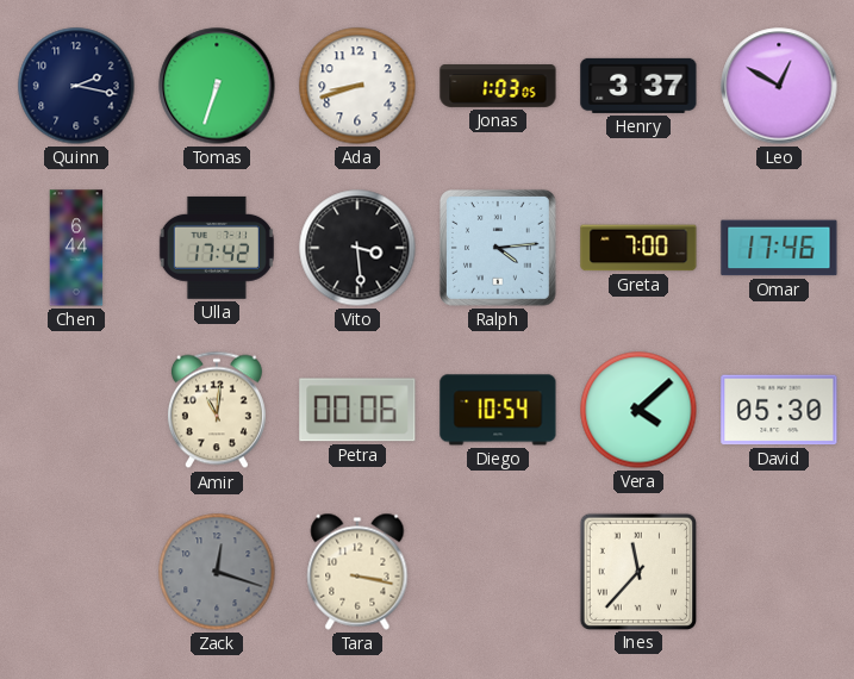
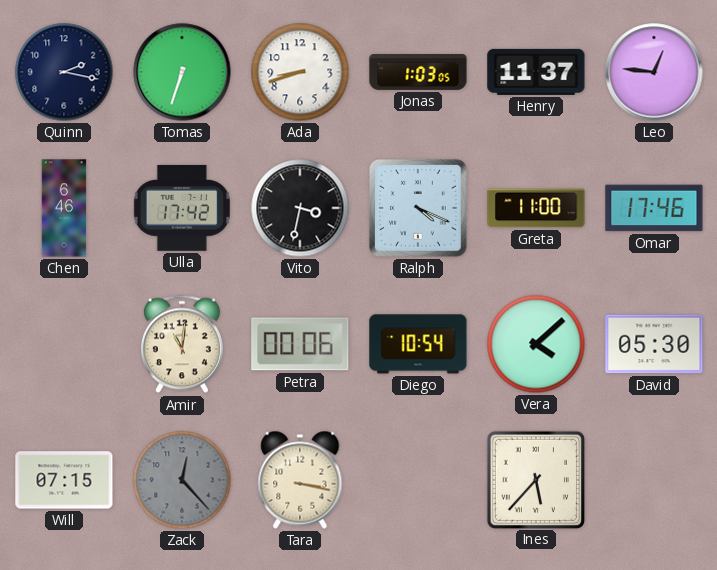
Henry: 3:37 -> 11:37 (536, 72)
Leo: 12:50 -> 12:46 (654, 72)
Chen: 6:44 -> 6:46 (64, 208)
Vito: 3:29 -> 3:32 (300, 208)
Ralph: 4:14 -> 4:19 (418, 208)
Greta: 7:00 -> 11:00 (536, 208)
Will: none -> 07:15 (64, 480)
Zack: 12:18 -> 12:23 (182, 480)
Ines: 11:37 -> 5:37 (535, 479)
